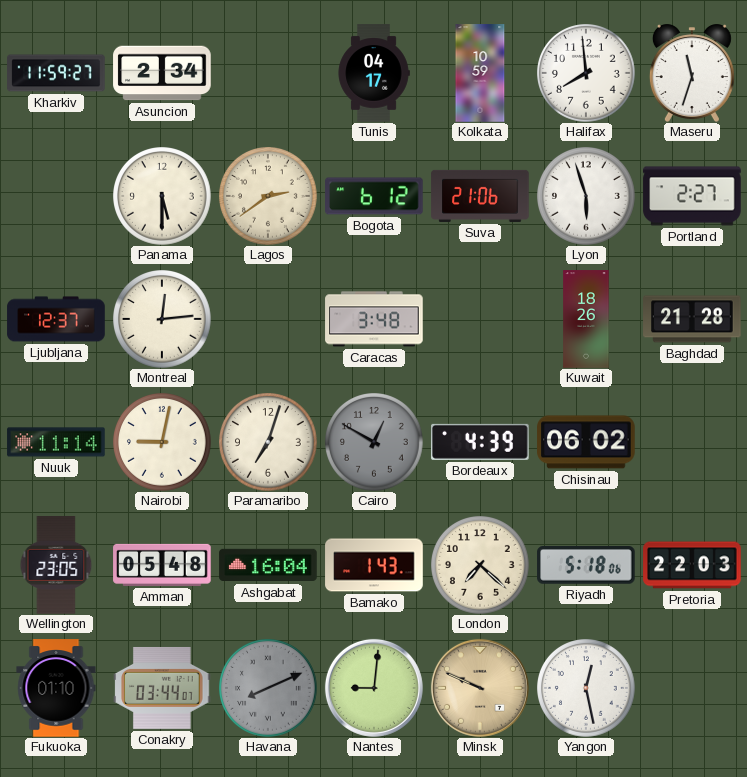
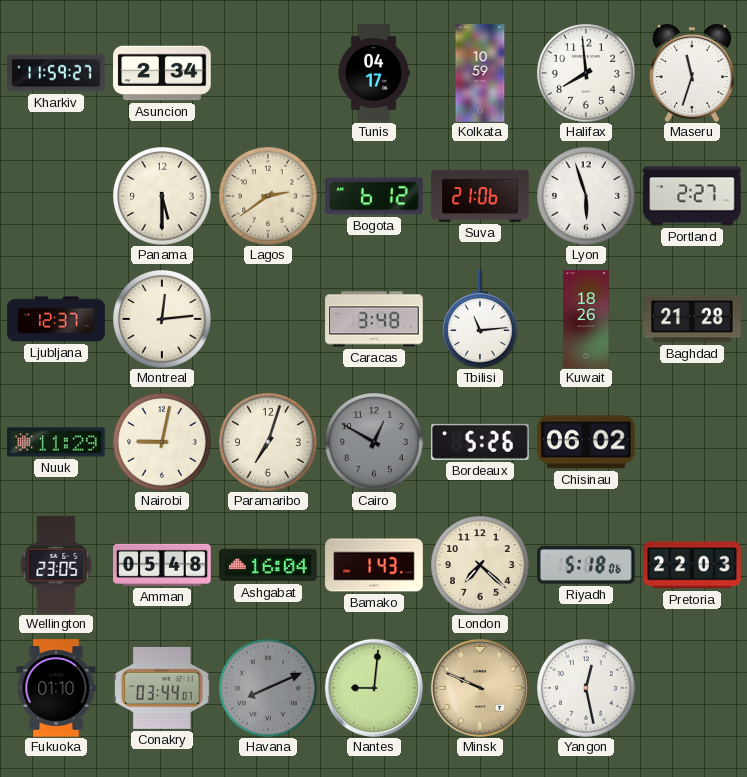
Tbilisi: none -> 11:14 (480, 319)
Nuuk: 11:14 -> 11:29 (56, 442)
Bordeaux: 4:39 -> 5:26 (481, 442)
